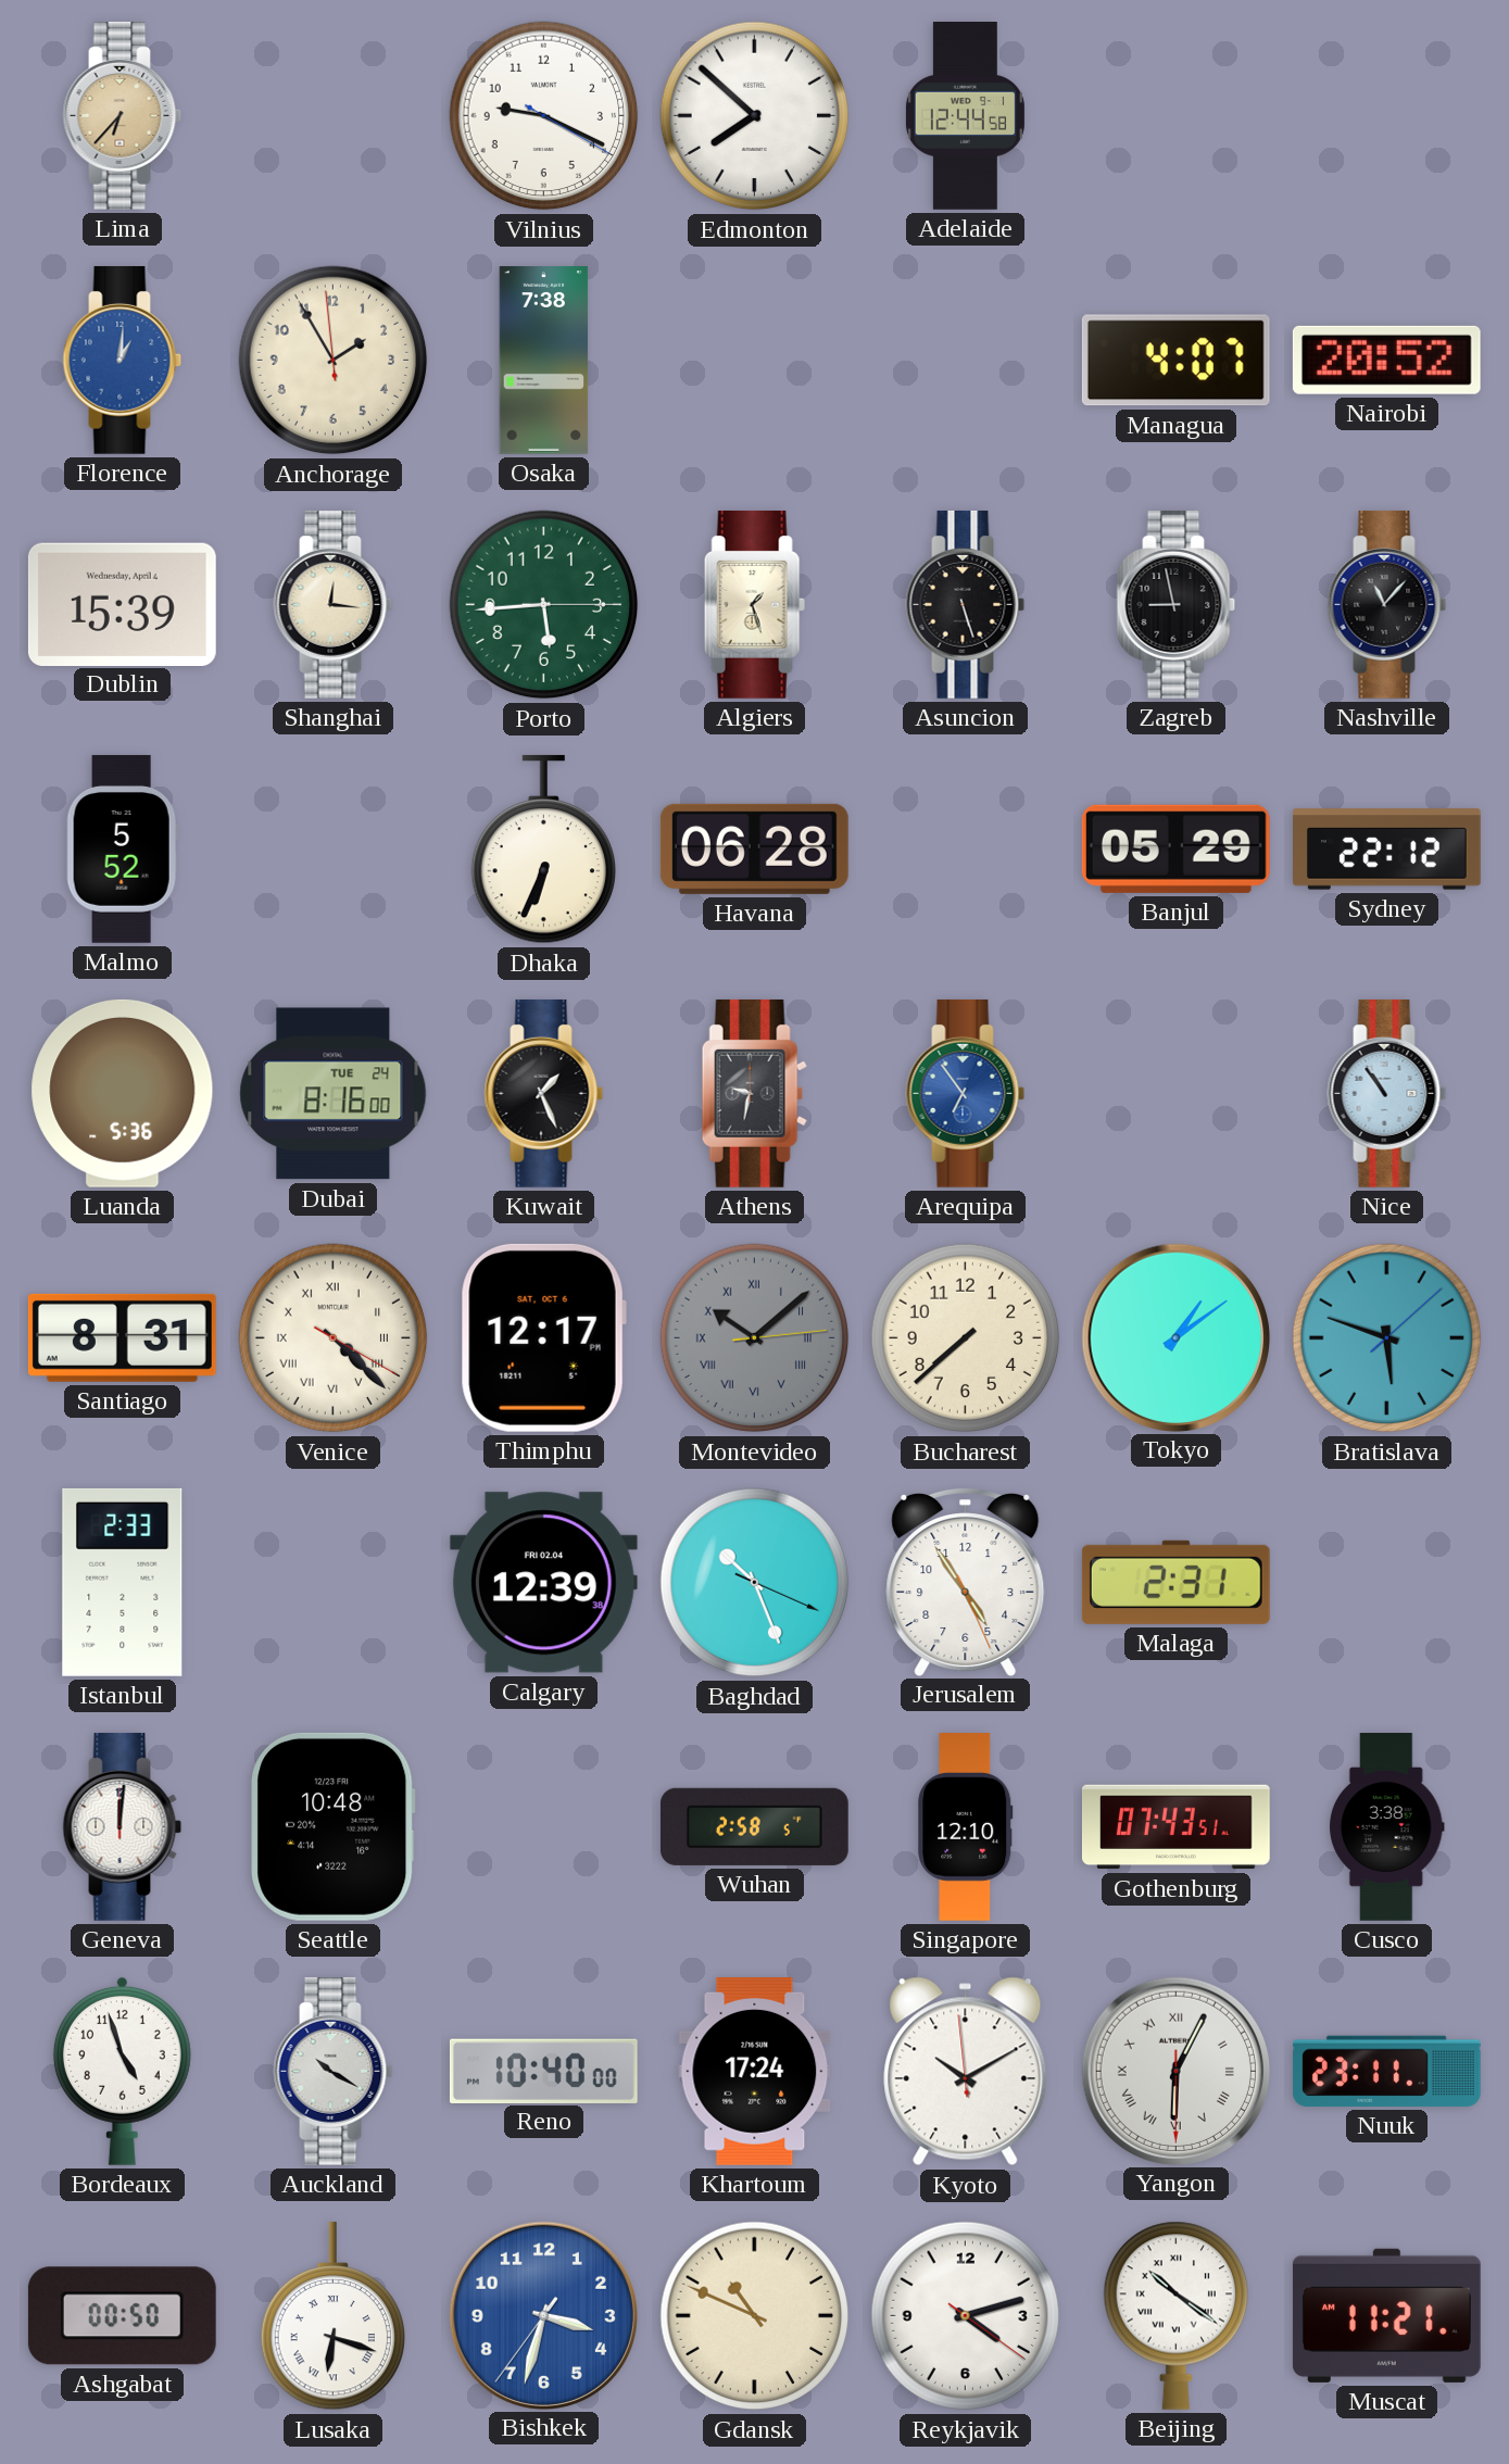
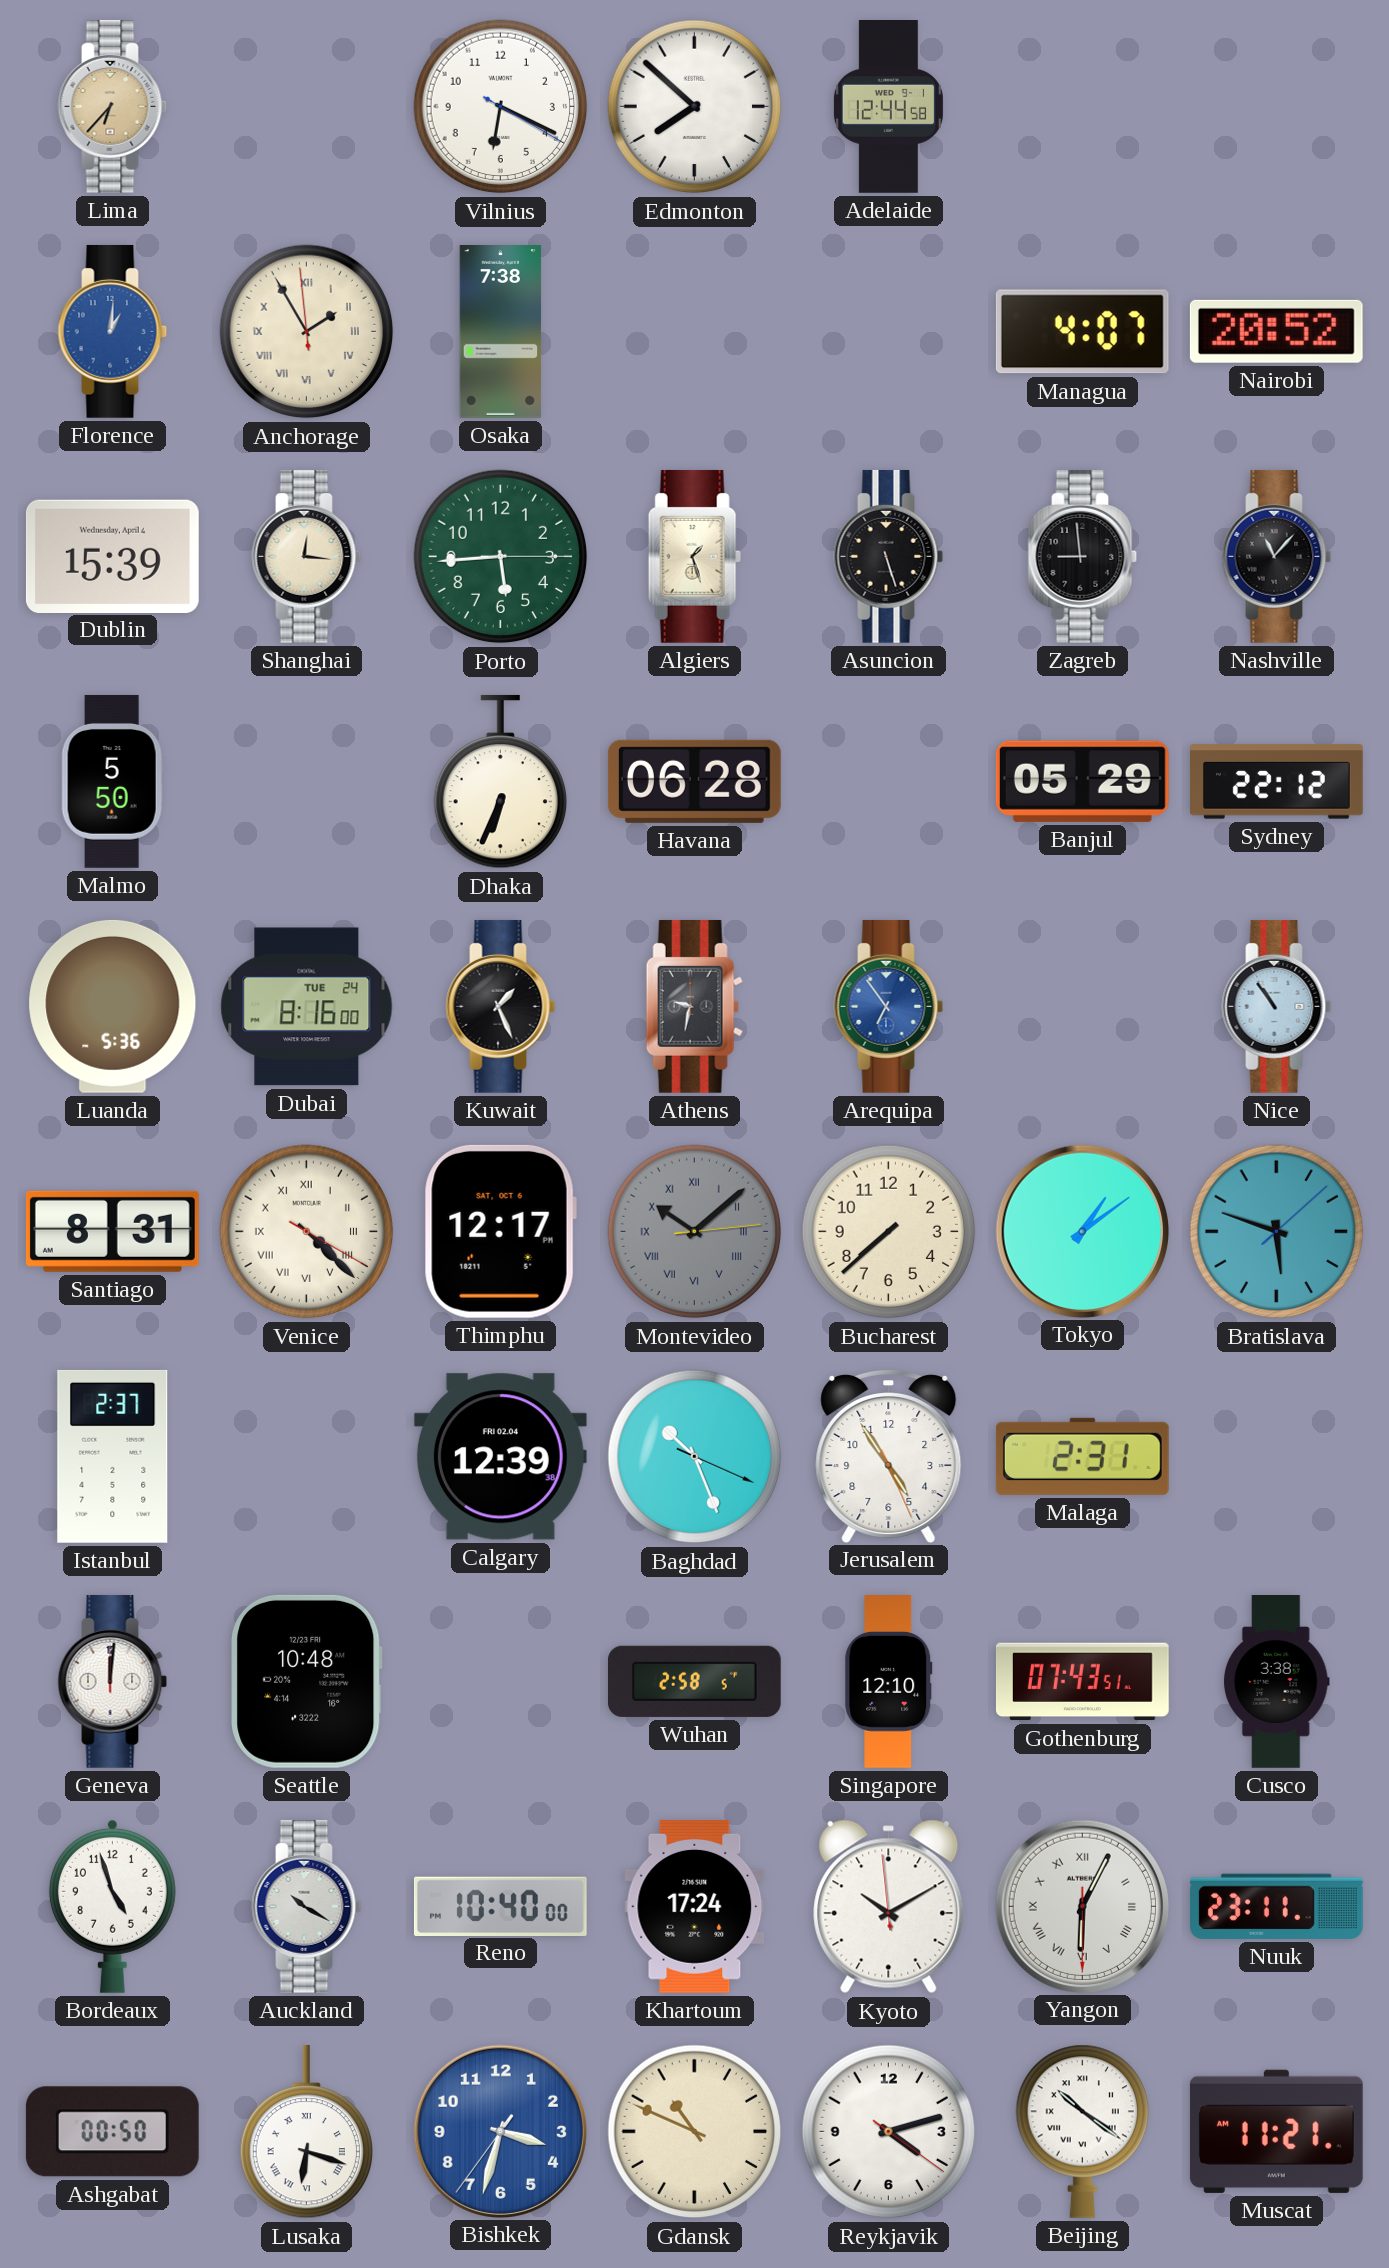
Vilnius: 9:19 -> 6:19 (501, 107)
Anchorage numerals: Arabic -> Roman (307, 332)
Zagreb: 8:58 -> 8:59 (1083, 556)
Malmo: 5:52 -> 5:50 (112, 782)
Istanbul: 2:33 -> 2:37 (113, 1456)
